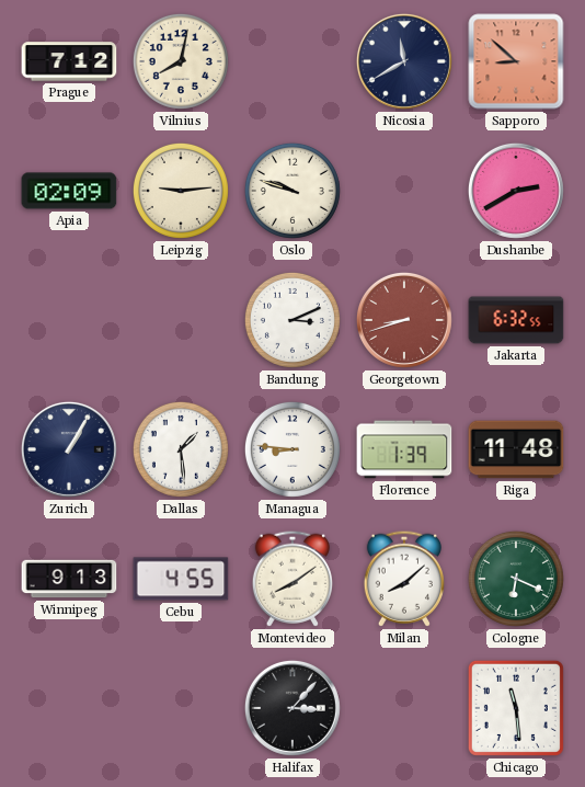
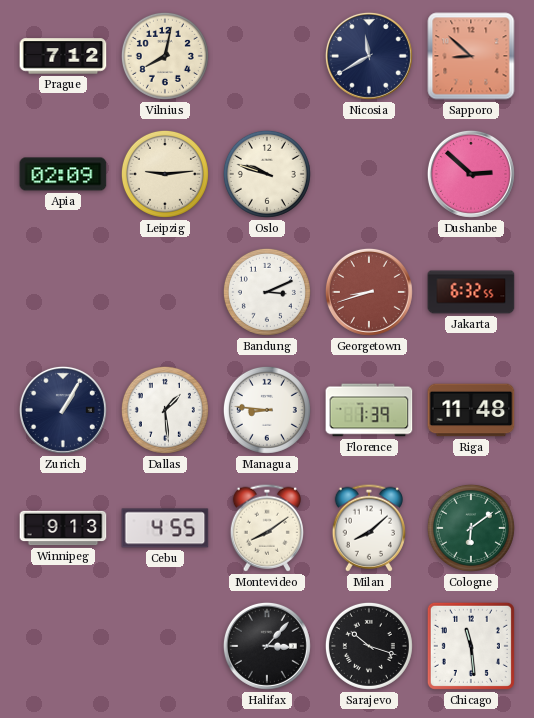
Dushanbe: 2:40 -> 2:52 (471, 174)
Cologne: 6:19 -> 6:09 (471, 528)
Sarajevo: none -> 10:18 (369, 646)
